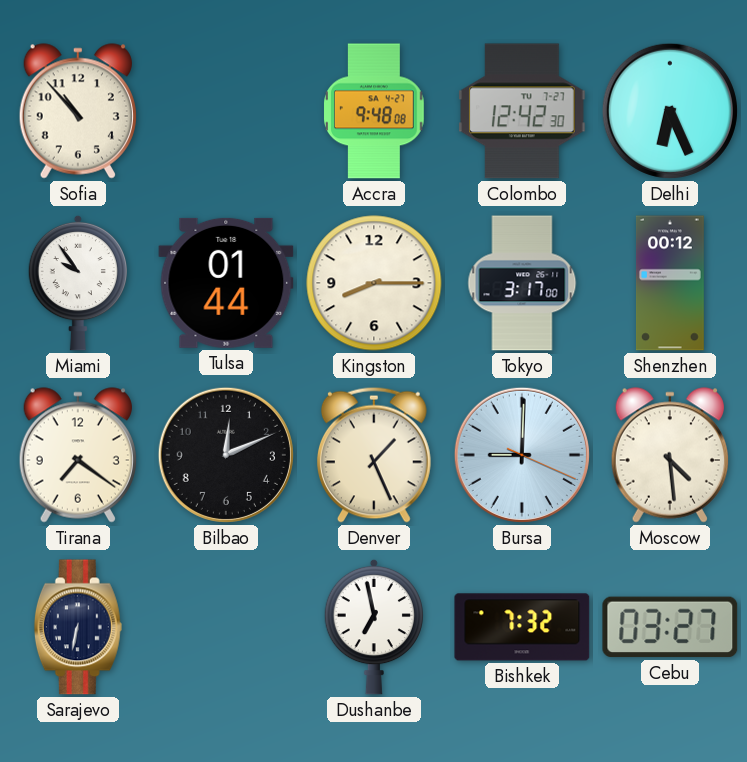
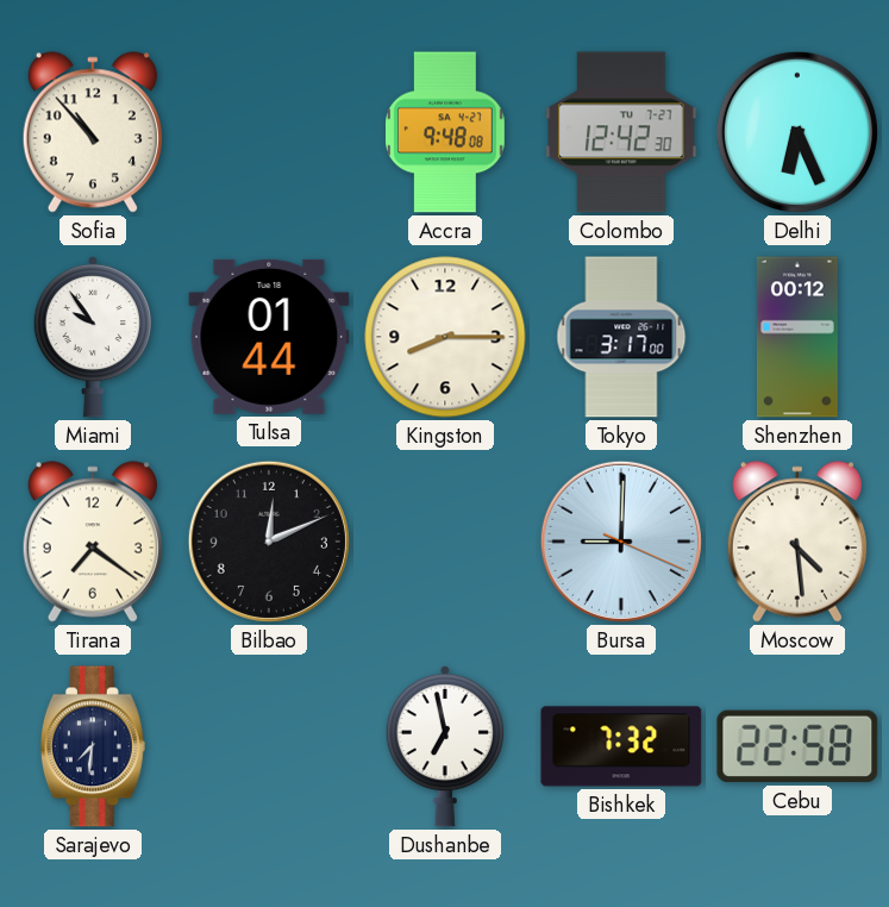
Denver: 1:26 -> none (374, 455)
Sarajevo: 6:32 -> 7:31 (93, 746)
Cebu: 03:27 -> 22:58 (797, 746)
